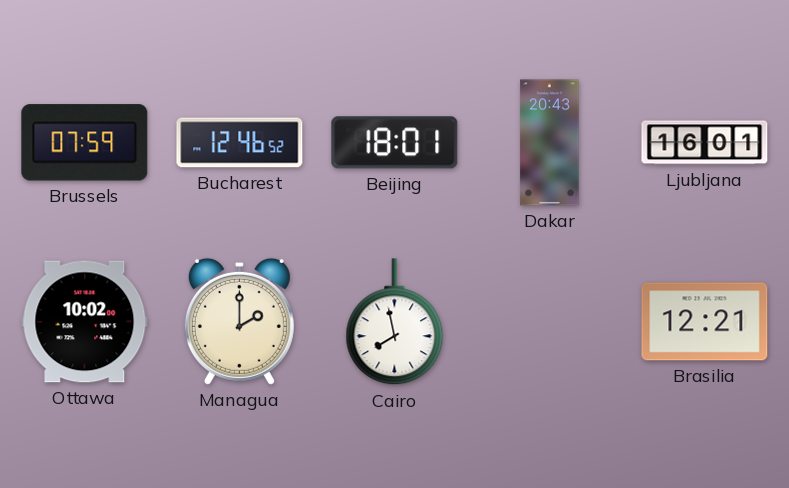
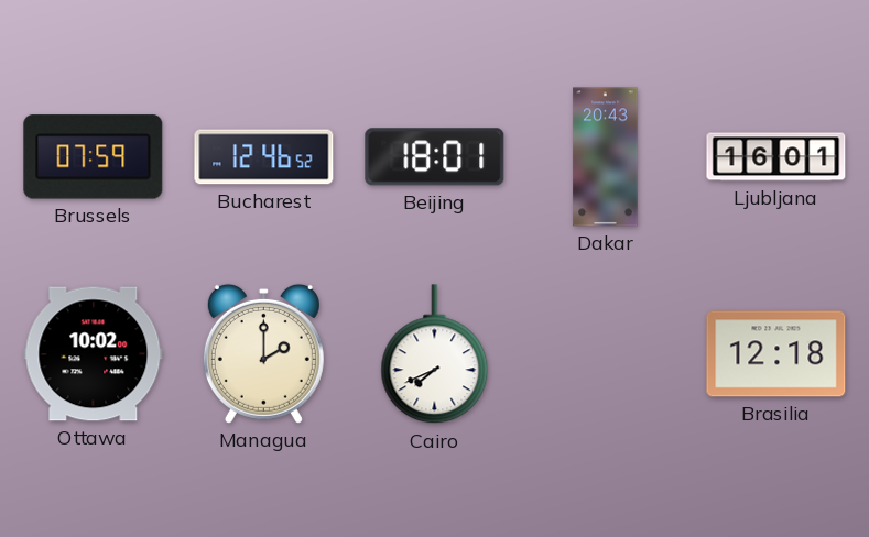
Cairo: 7:58 -> 7:41 (435, 354)
Brasilia: 12:21 -> 12:18 (776, 354)
